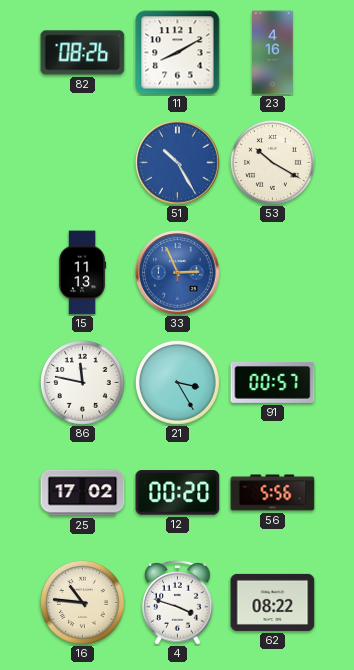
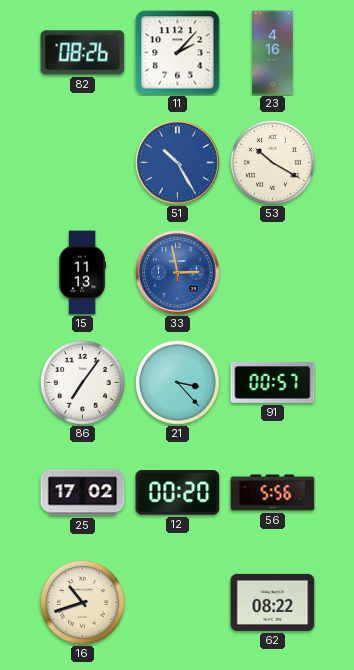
11: 8:10 -> 2:07 (178, 53)
33: 2:56 -> 2:58 (178, 273)
86: 11:47 -> 7:06 (82, 382)
21: 3:25 -> 3:23 (177, 382)
16: 10:46 -> 10:42 (82, 602)
4: 3:48 -> none (178, 603)
